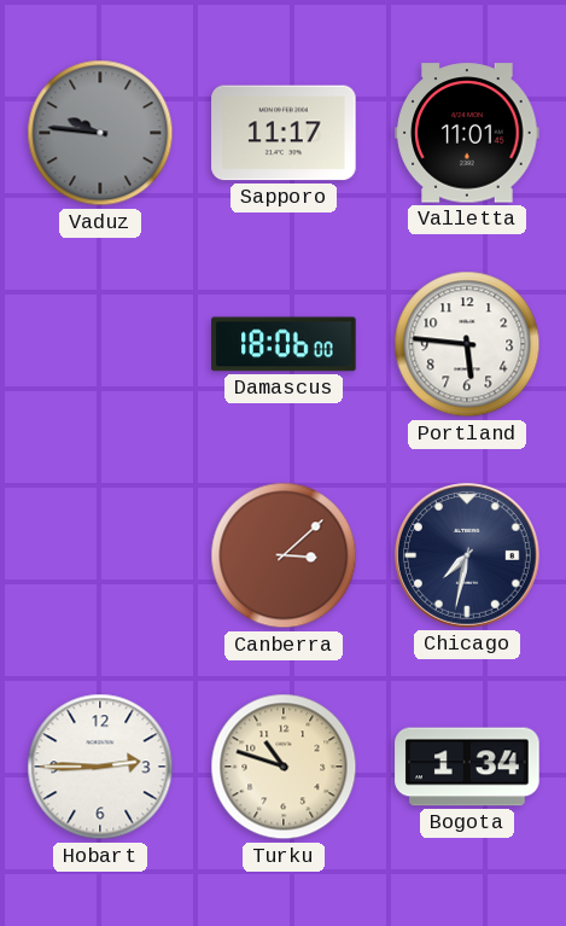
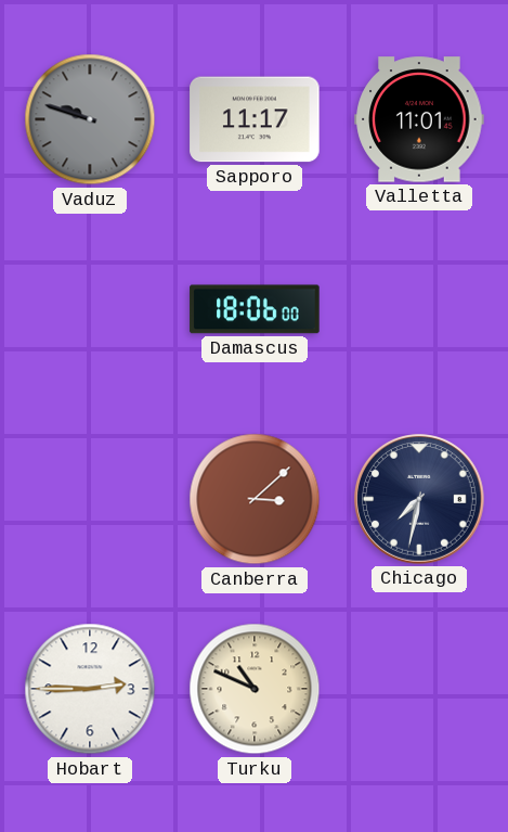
Vaduz: 9:46 -> 9:48 (90, 119)
Portland: 5:46 -> none (467, 344)
Turku: 10:48 -> 10:49 (255, 689)
Bogota: 1:34 -> none (467, 767)
